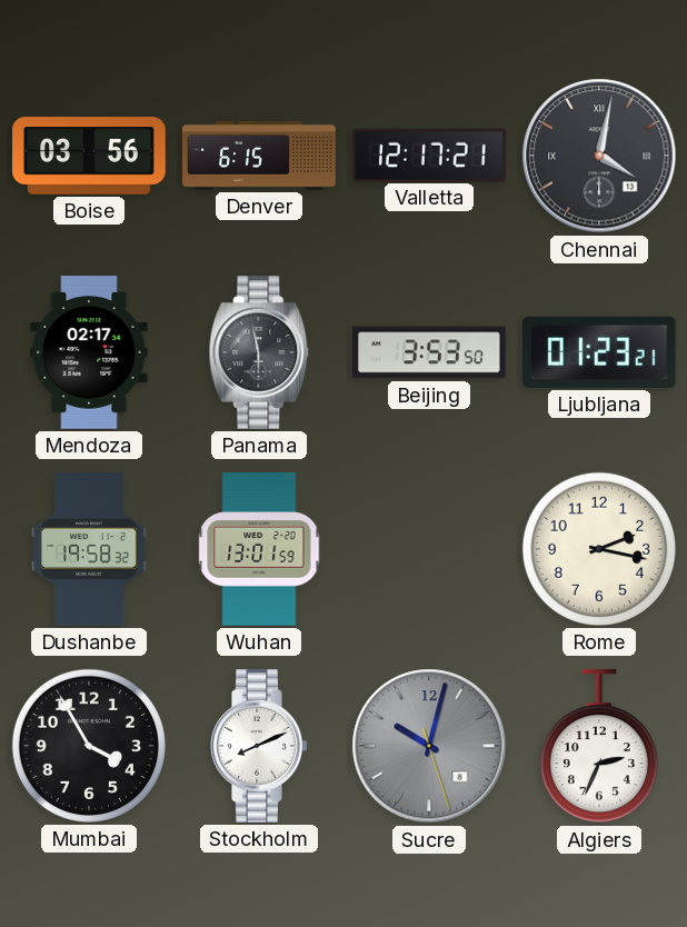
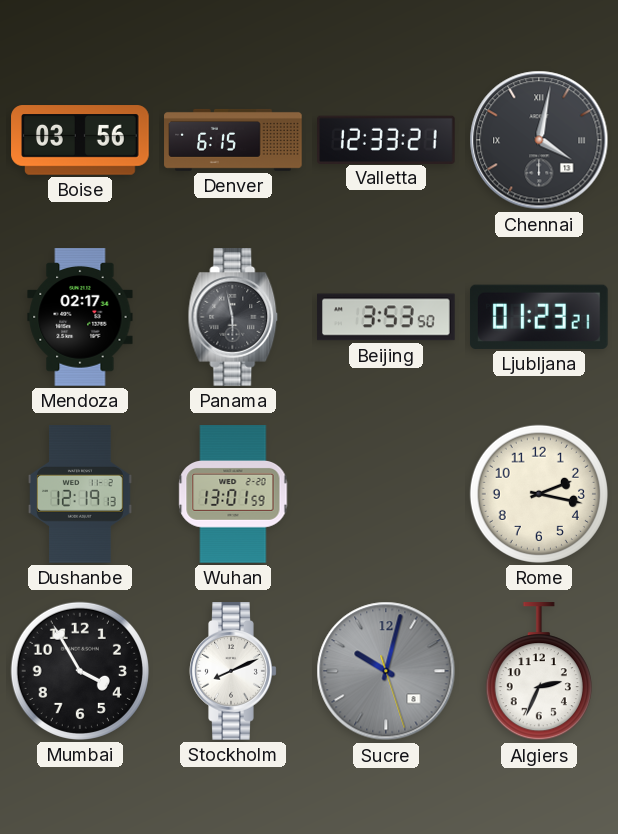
Valletta: 12:17 -> 12:33 (387, 139)
Dushanbe: 19:58 -> 12:19 (81, 494)
